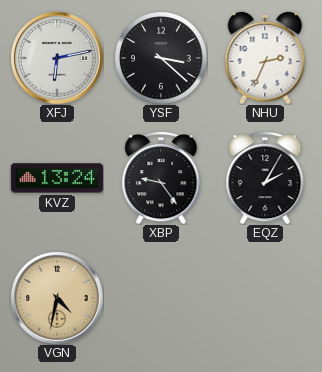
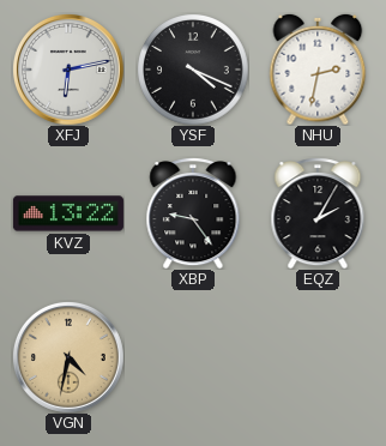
YSF: 3:22 -> 4:19 (193, 70)
NHU: 2:34 -> 2:32 (318, 70)
KVZ: 13:24 -> 13:22 (68, 213)
